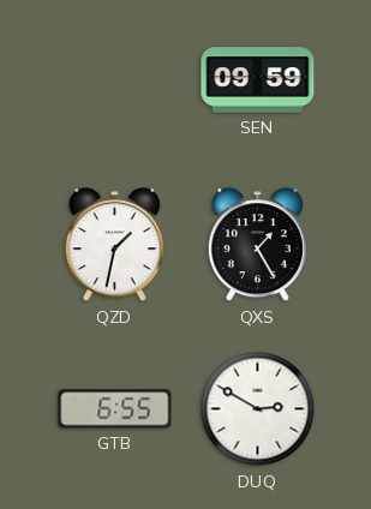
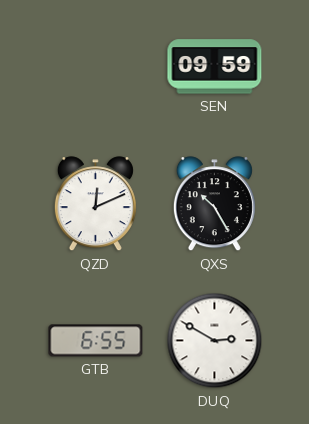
QZD: 1:32 -> 12:11 (95, 204)
QXS: 1:25 -> 10:25 (214, 204)
